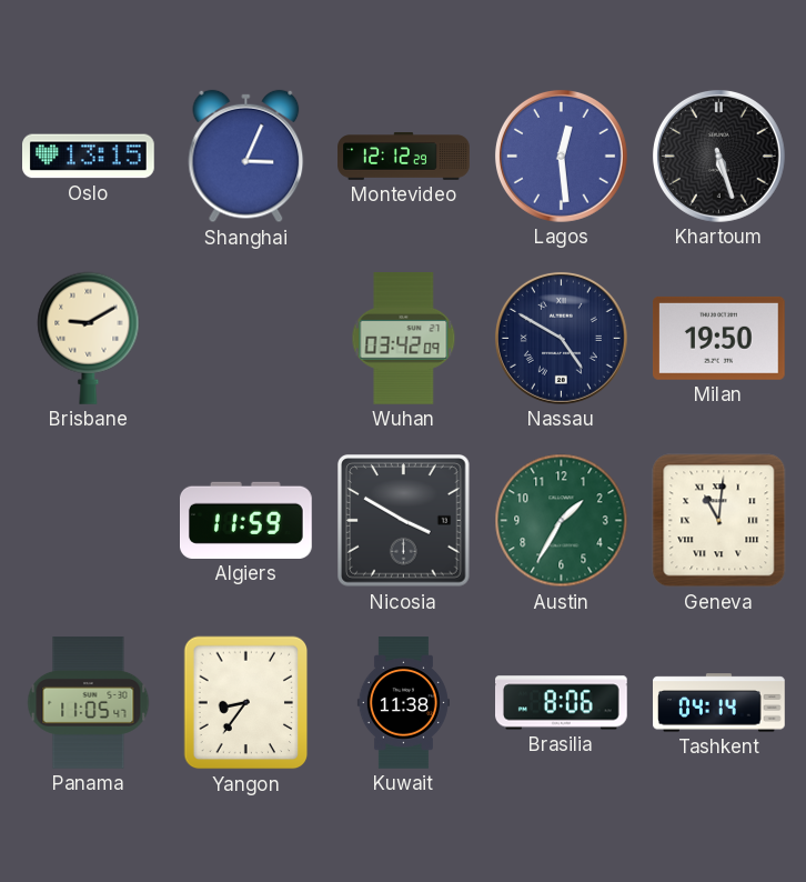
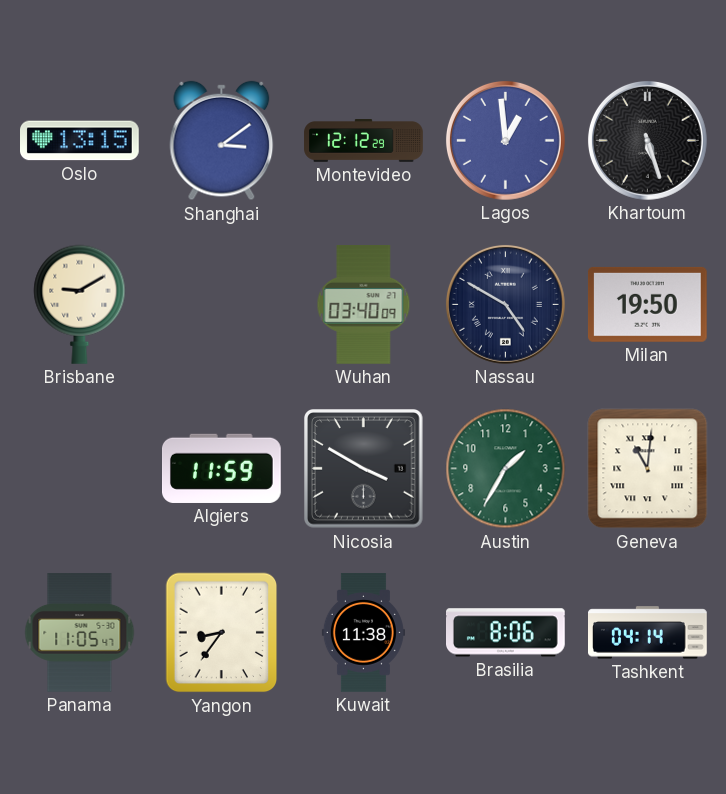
Shanghai: 3:04 -> 3:09 (222, 141)
Lagos: 12:29 -> 12:59 (505, 140)
Wuhan: 03:42 -> 03:40 (364, 305)
